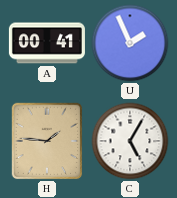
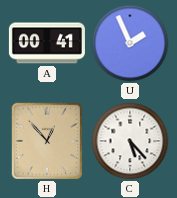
H: 1:46 -> 12:53 (47, 141)
C: 5:05 -> 5:23 (130, 141)
